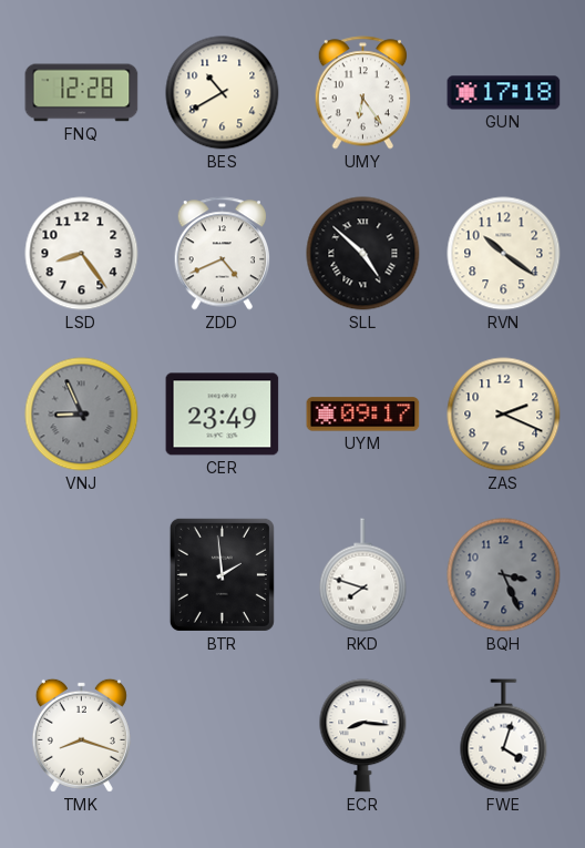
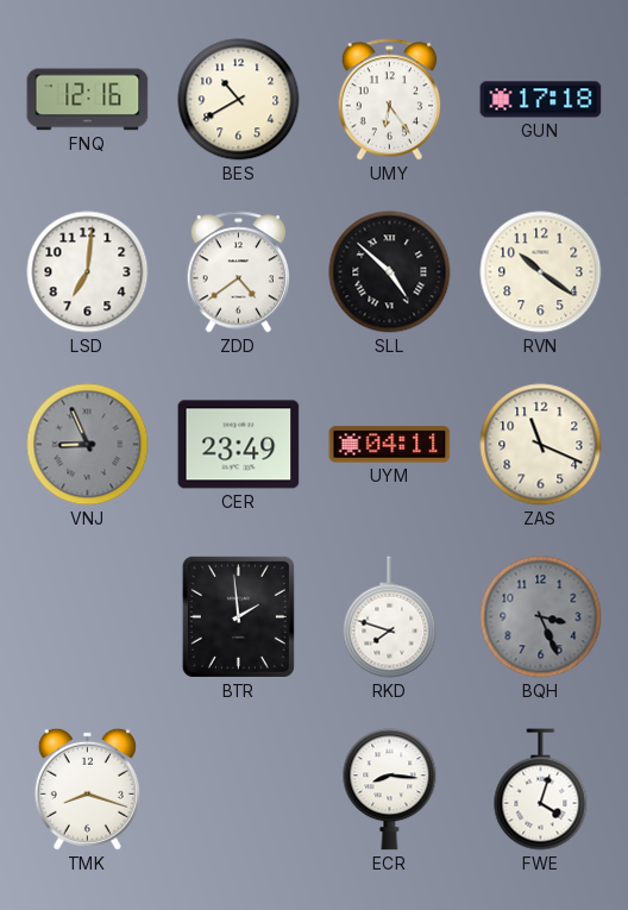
FNQ: 12:28 -> 12:16 (88, 100)
LSD: 8:24 -> 7:01 (88, 272)
ZDD: 4:41 -> 4:39 (238, 272)
UYM: 09:17 -> 04:11 (390, 445)
ZAS: 2:19 -> 11:19 (541, 445)
